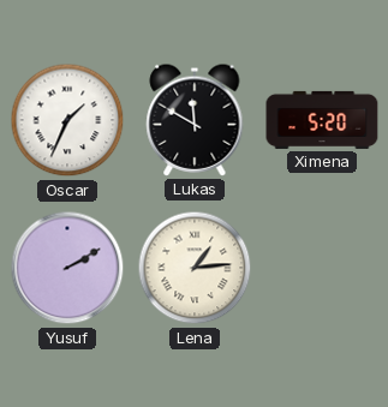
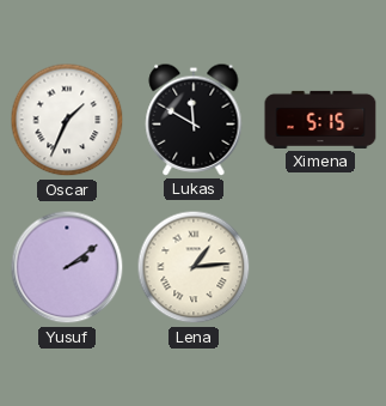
Ximena: 5:20 -> 5:15 (320, 120)
Yusuf: 2:10 -> 2:09 (67, 267)
